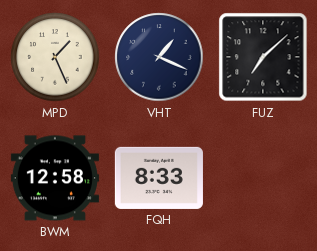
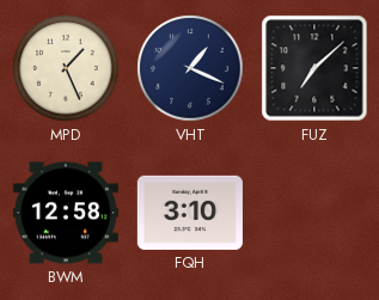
FQH: 8:33 -> 3:10 (190, 213)
